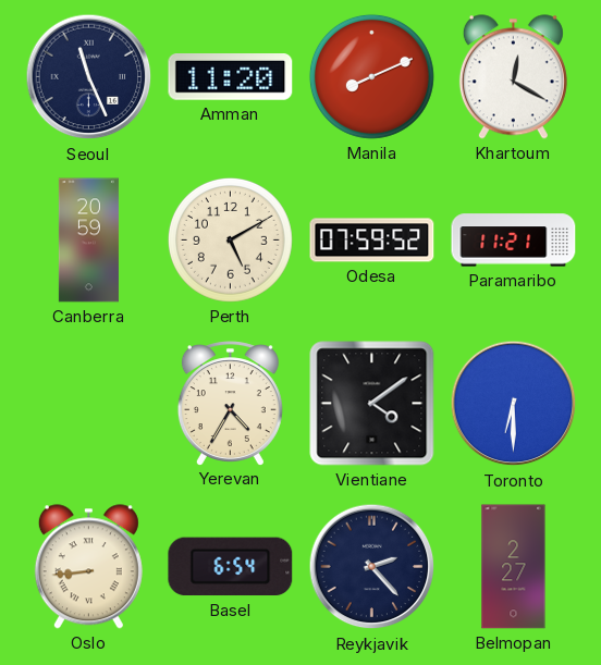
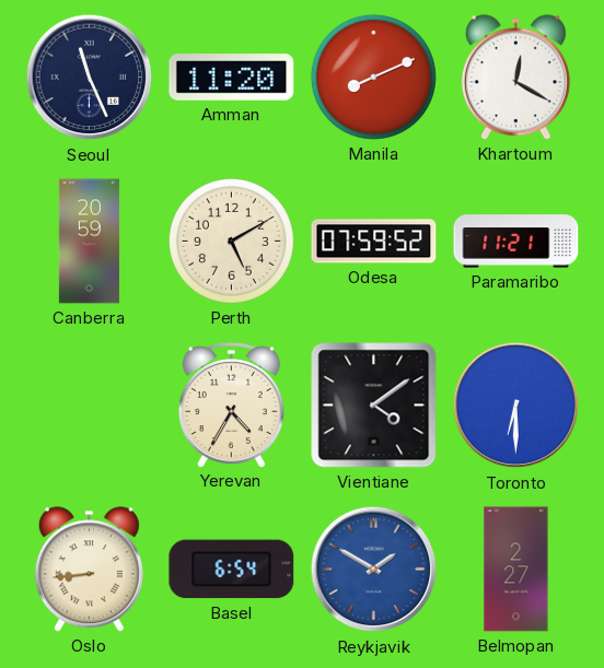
Reykjavik: 2:23 -> 1:50 (374, 570)
Reykjavik dial: navy -> blue (374, 570)
